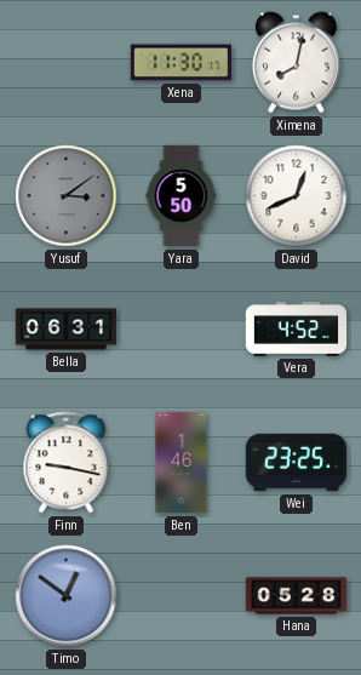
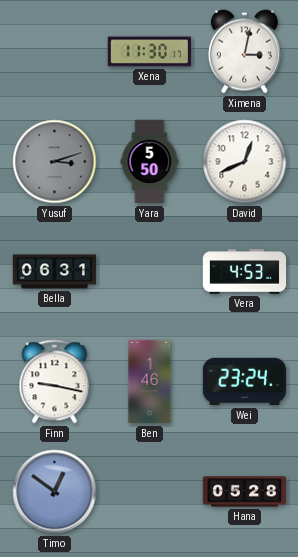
Ximena: 8:02 -> 3:02 (244, 52)
Yusuf: 3:09 -> 3:12 (55, 162)
Vera: 4:52 -> 4:53 (245, 272)
Wei: 23:25 -> 23:24 (245, 382)
